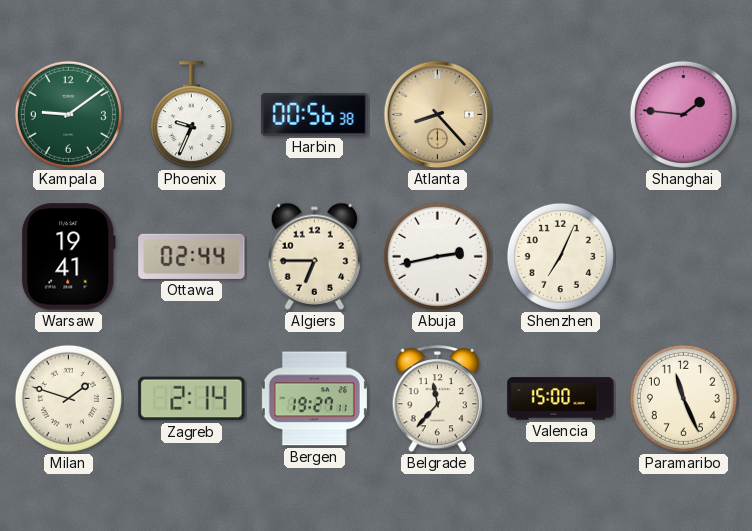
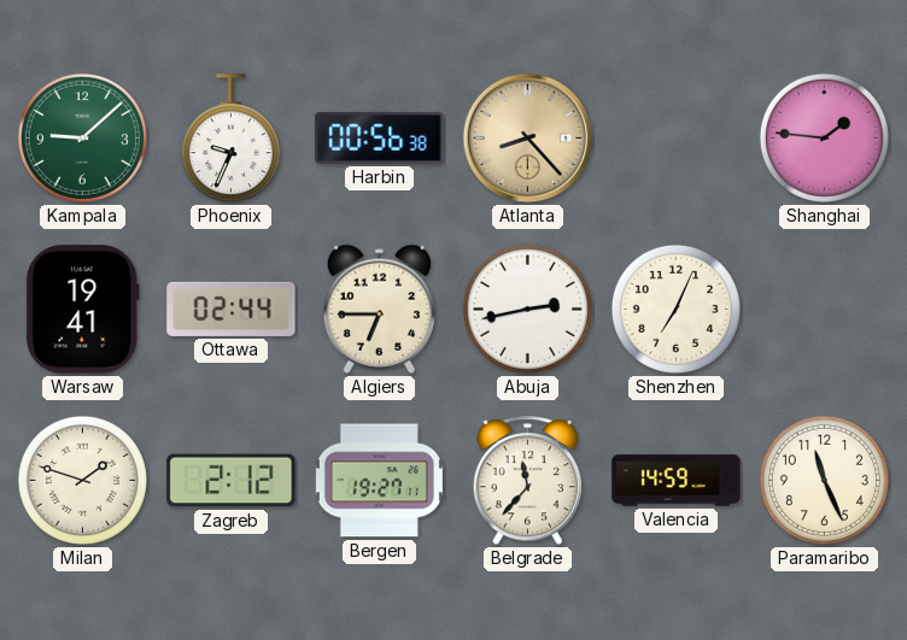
Kampala: 9:09 -> 9:08 (82, 137)
Zagreb: 2:14 -> 2:12 (232, 481)
Valencia: 15:00 -> 14:59 (677, 481)
